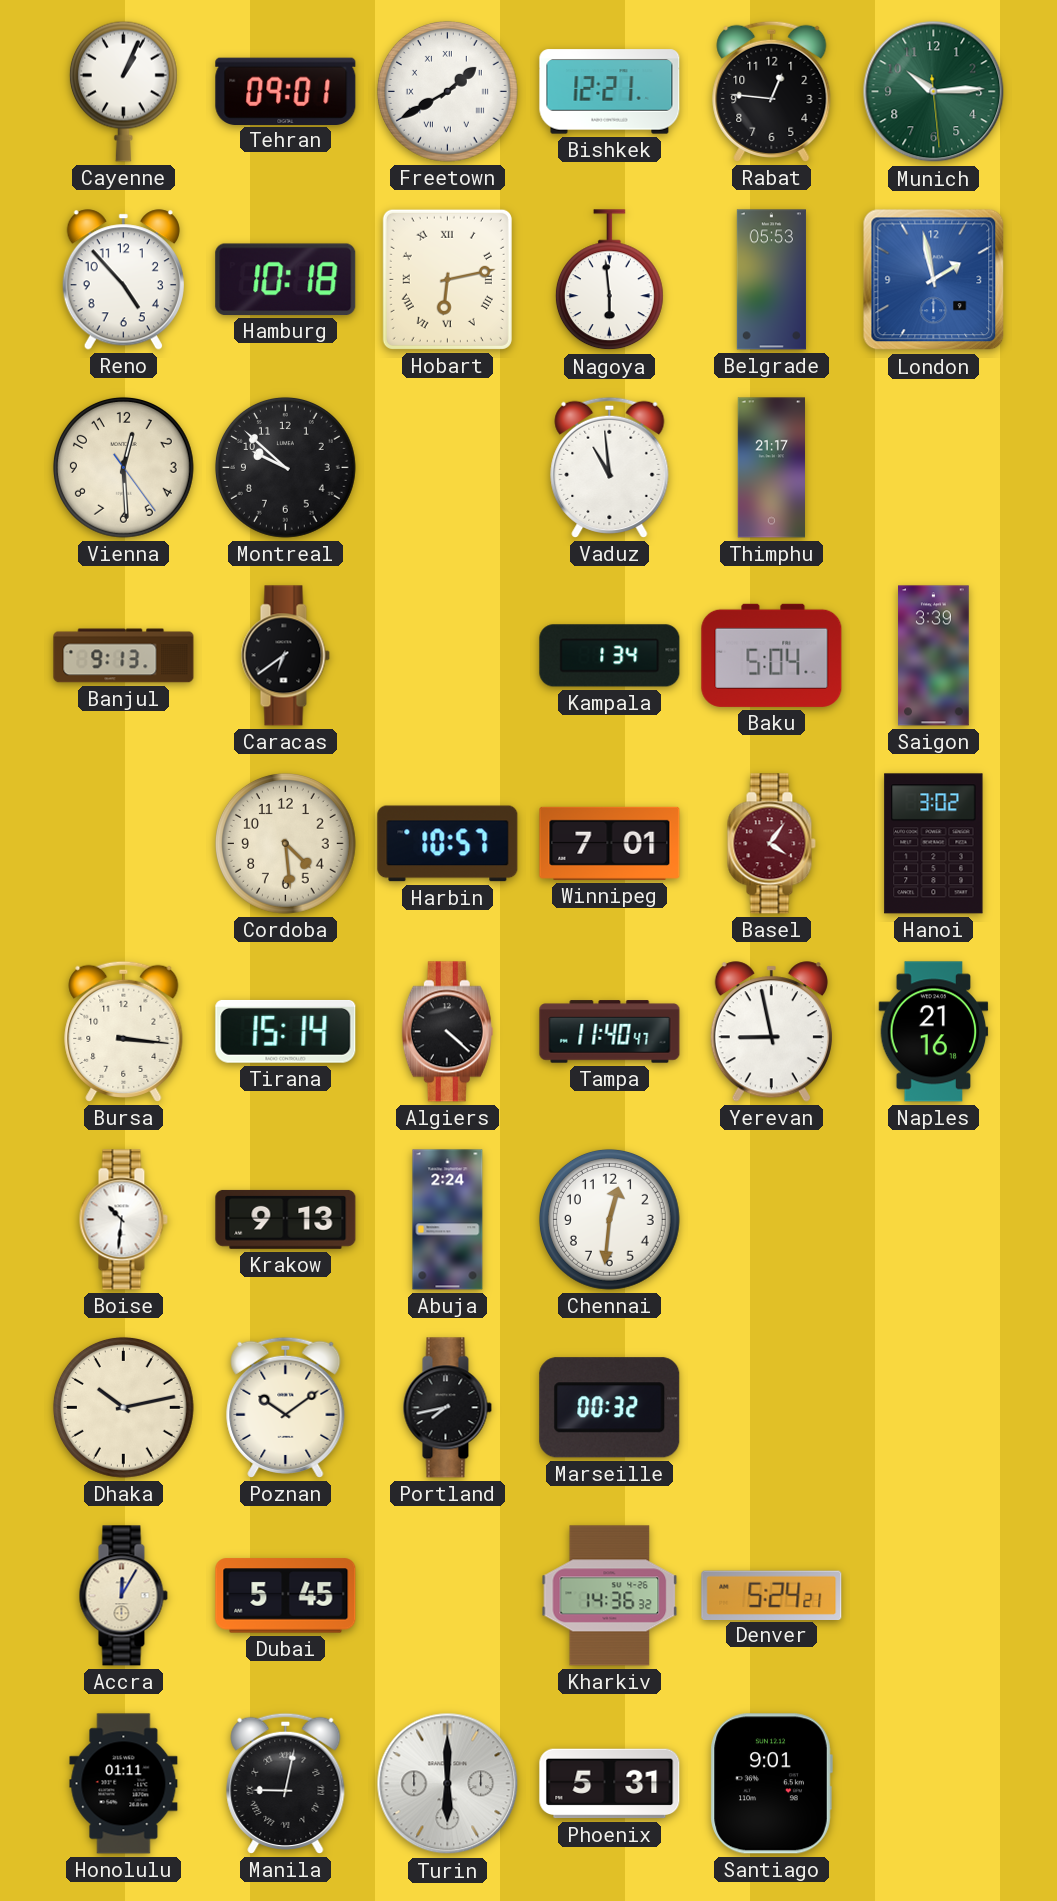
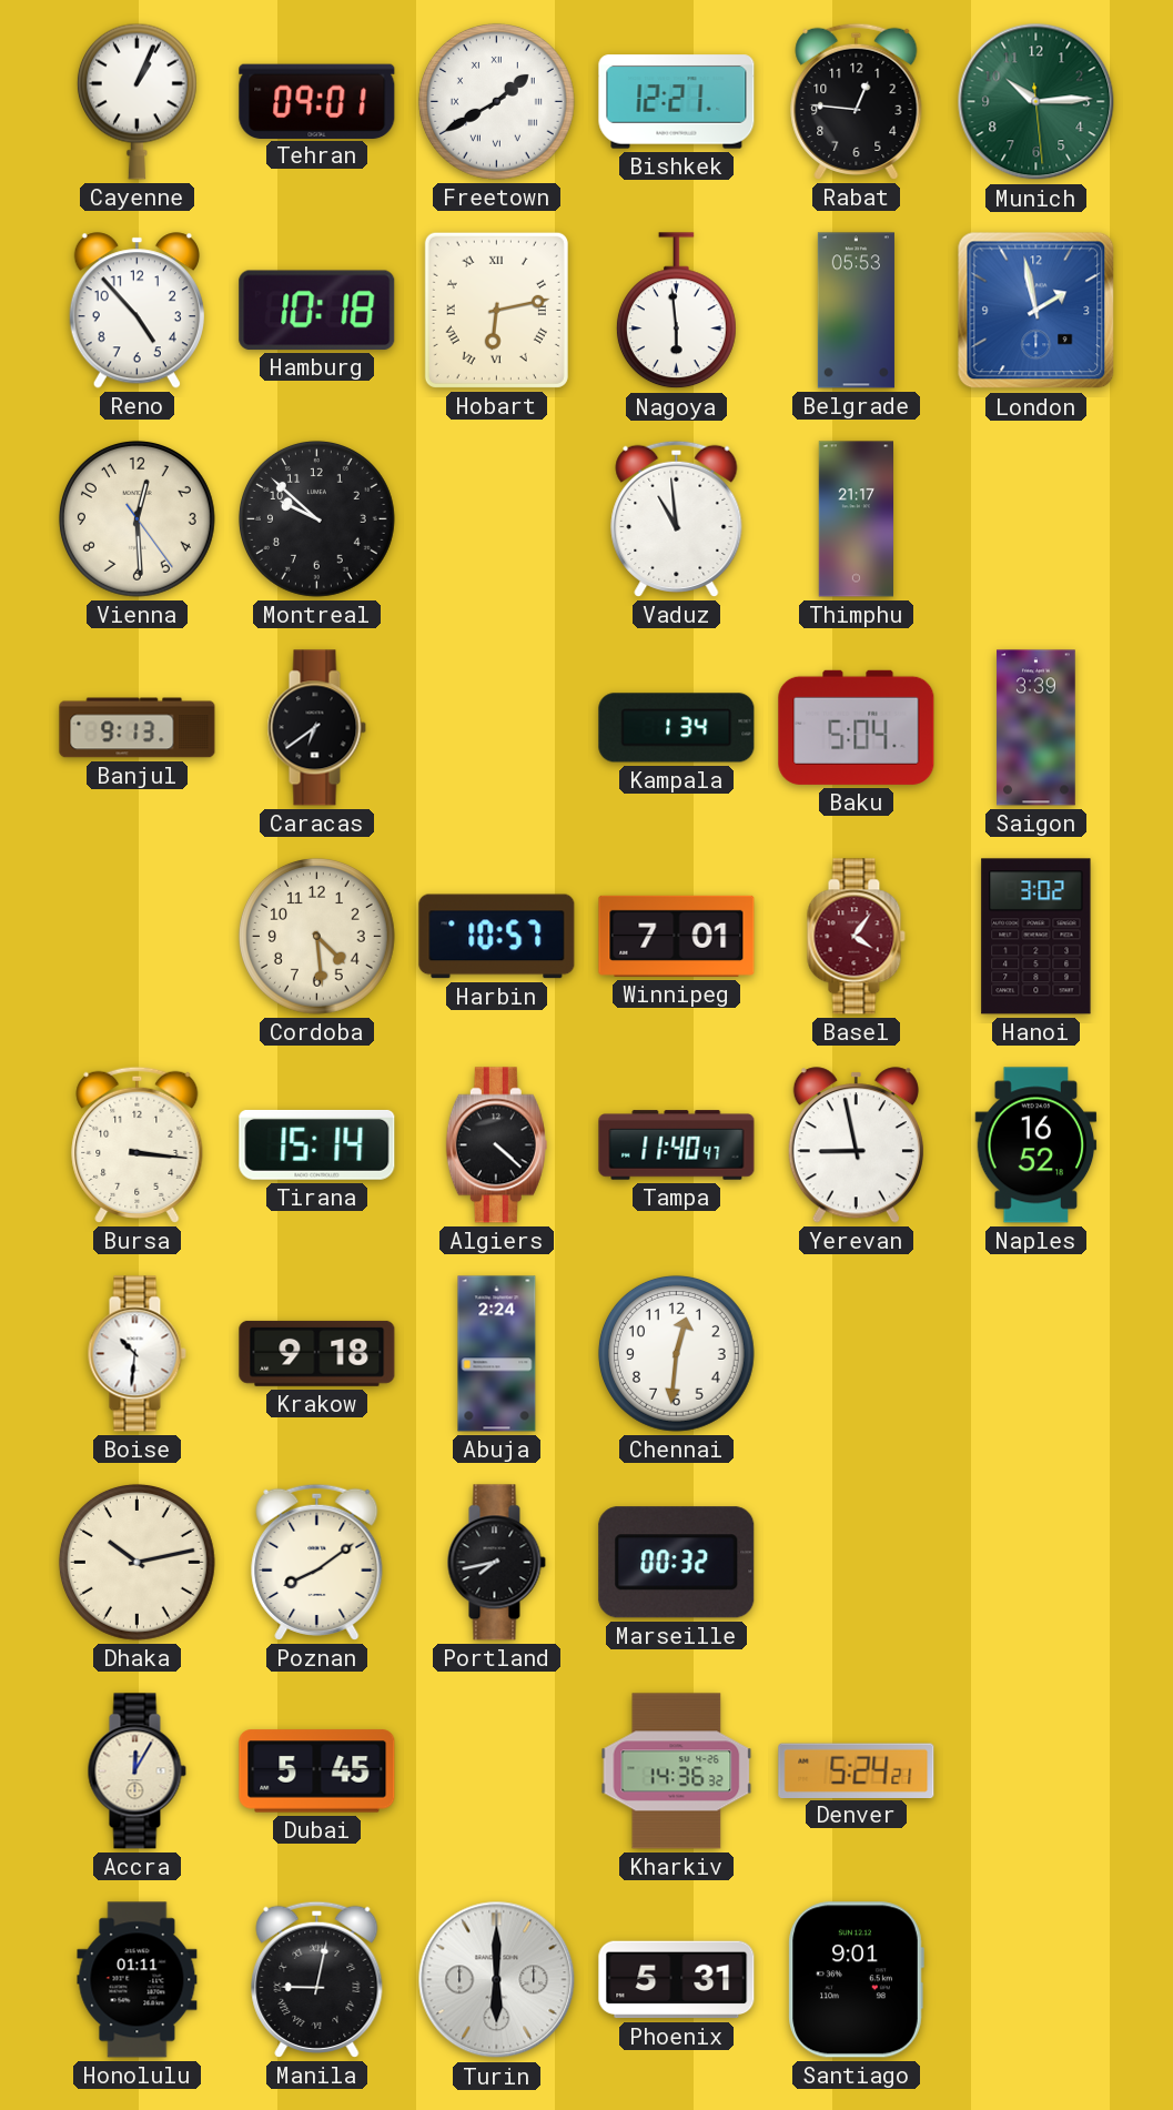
Naples: 21:16 -> 16:52 (1037, 1145)
Krakow: 9:13 -> 9:18 (317, 1353)
Poznan: 10:09 -> 8:09 (317, 1562)
